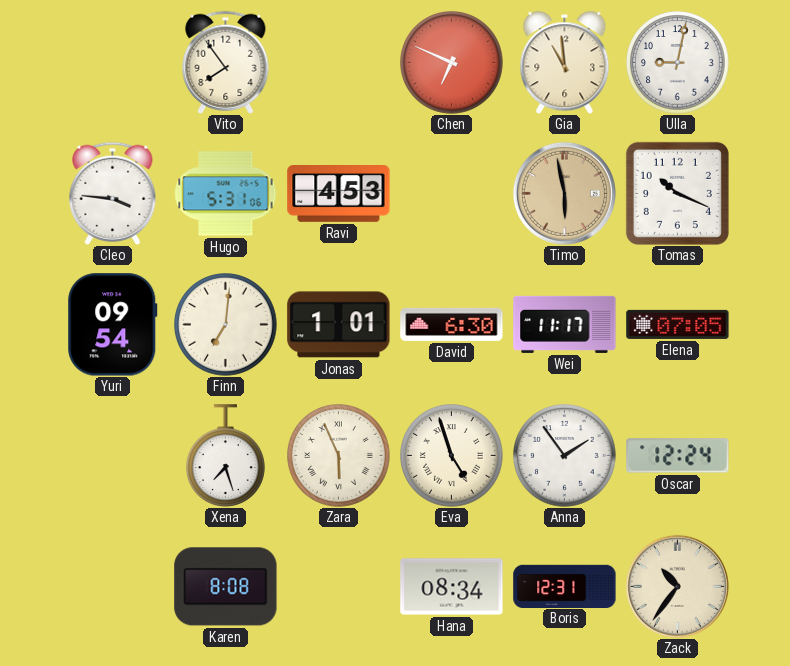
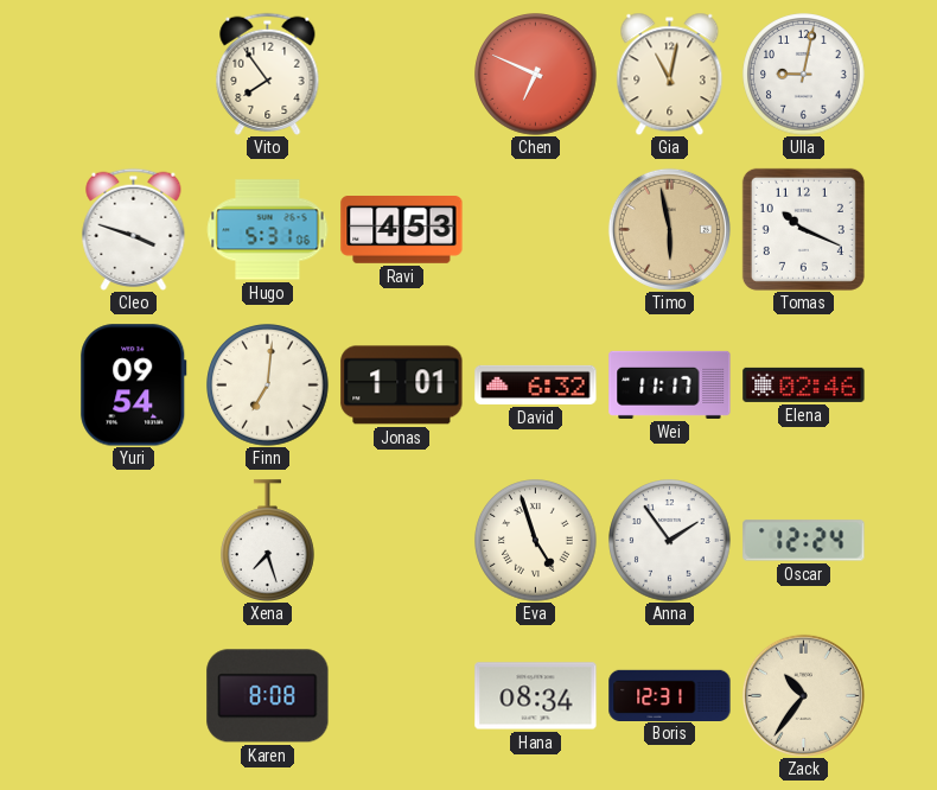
Gia: 10:59 -> 11:02 (670, 74)
Cleo: 3:46 -> 3:48 (134, 229)
David: 6:30 -> 6:32 (536, 384)
Elena: 07:05 -> 02:46 (804, 384)
Zara: 5:56 -> none (339, 456)
